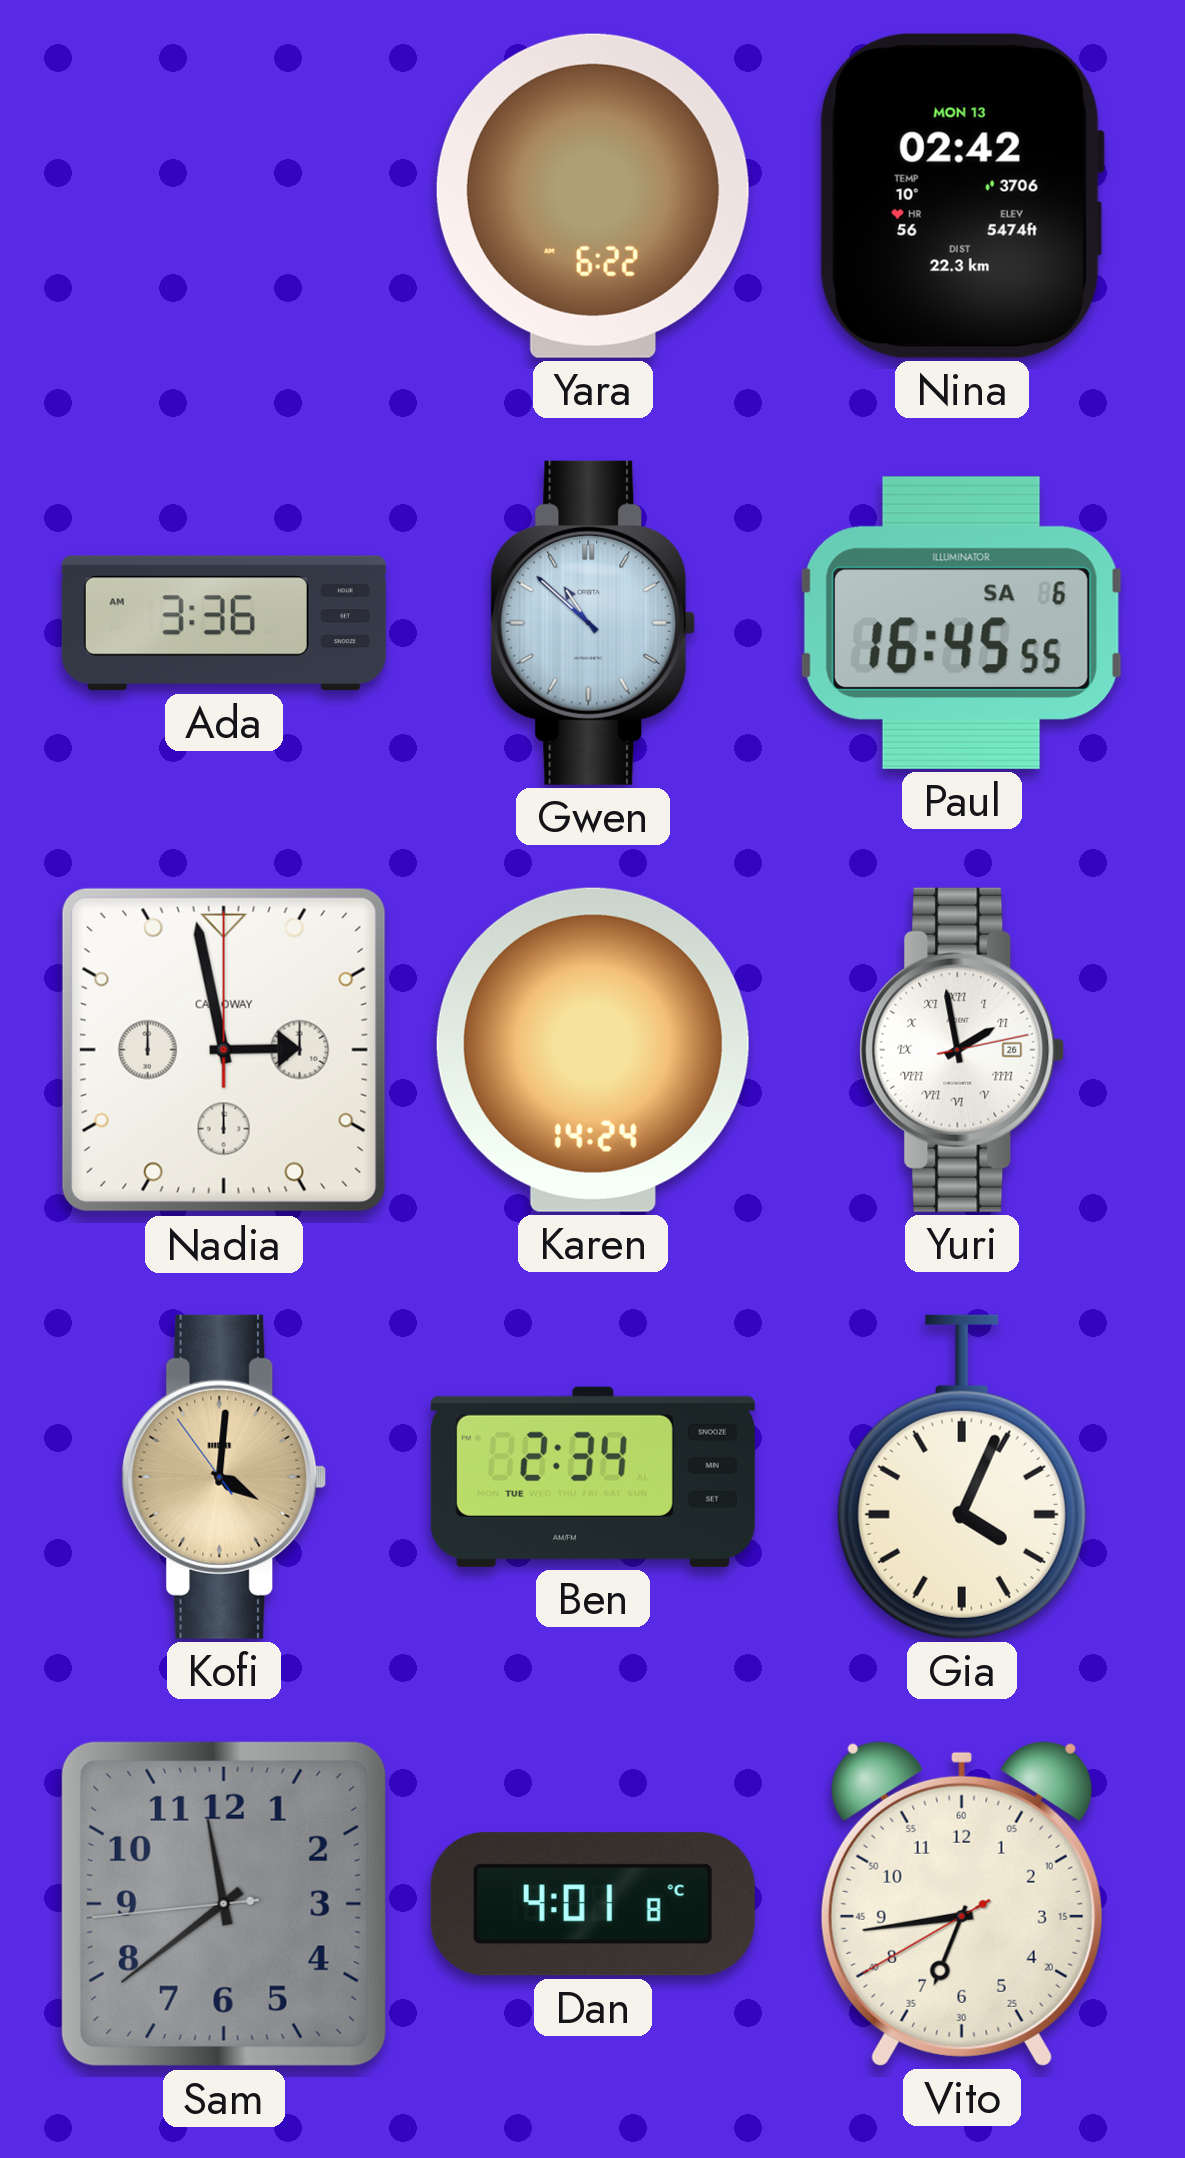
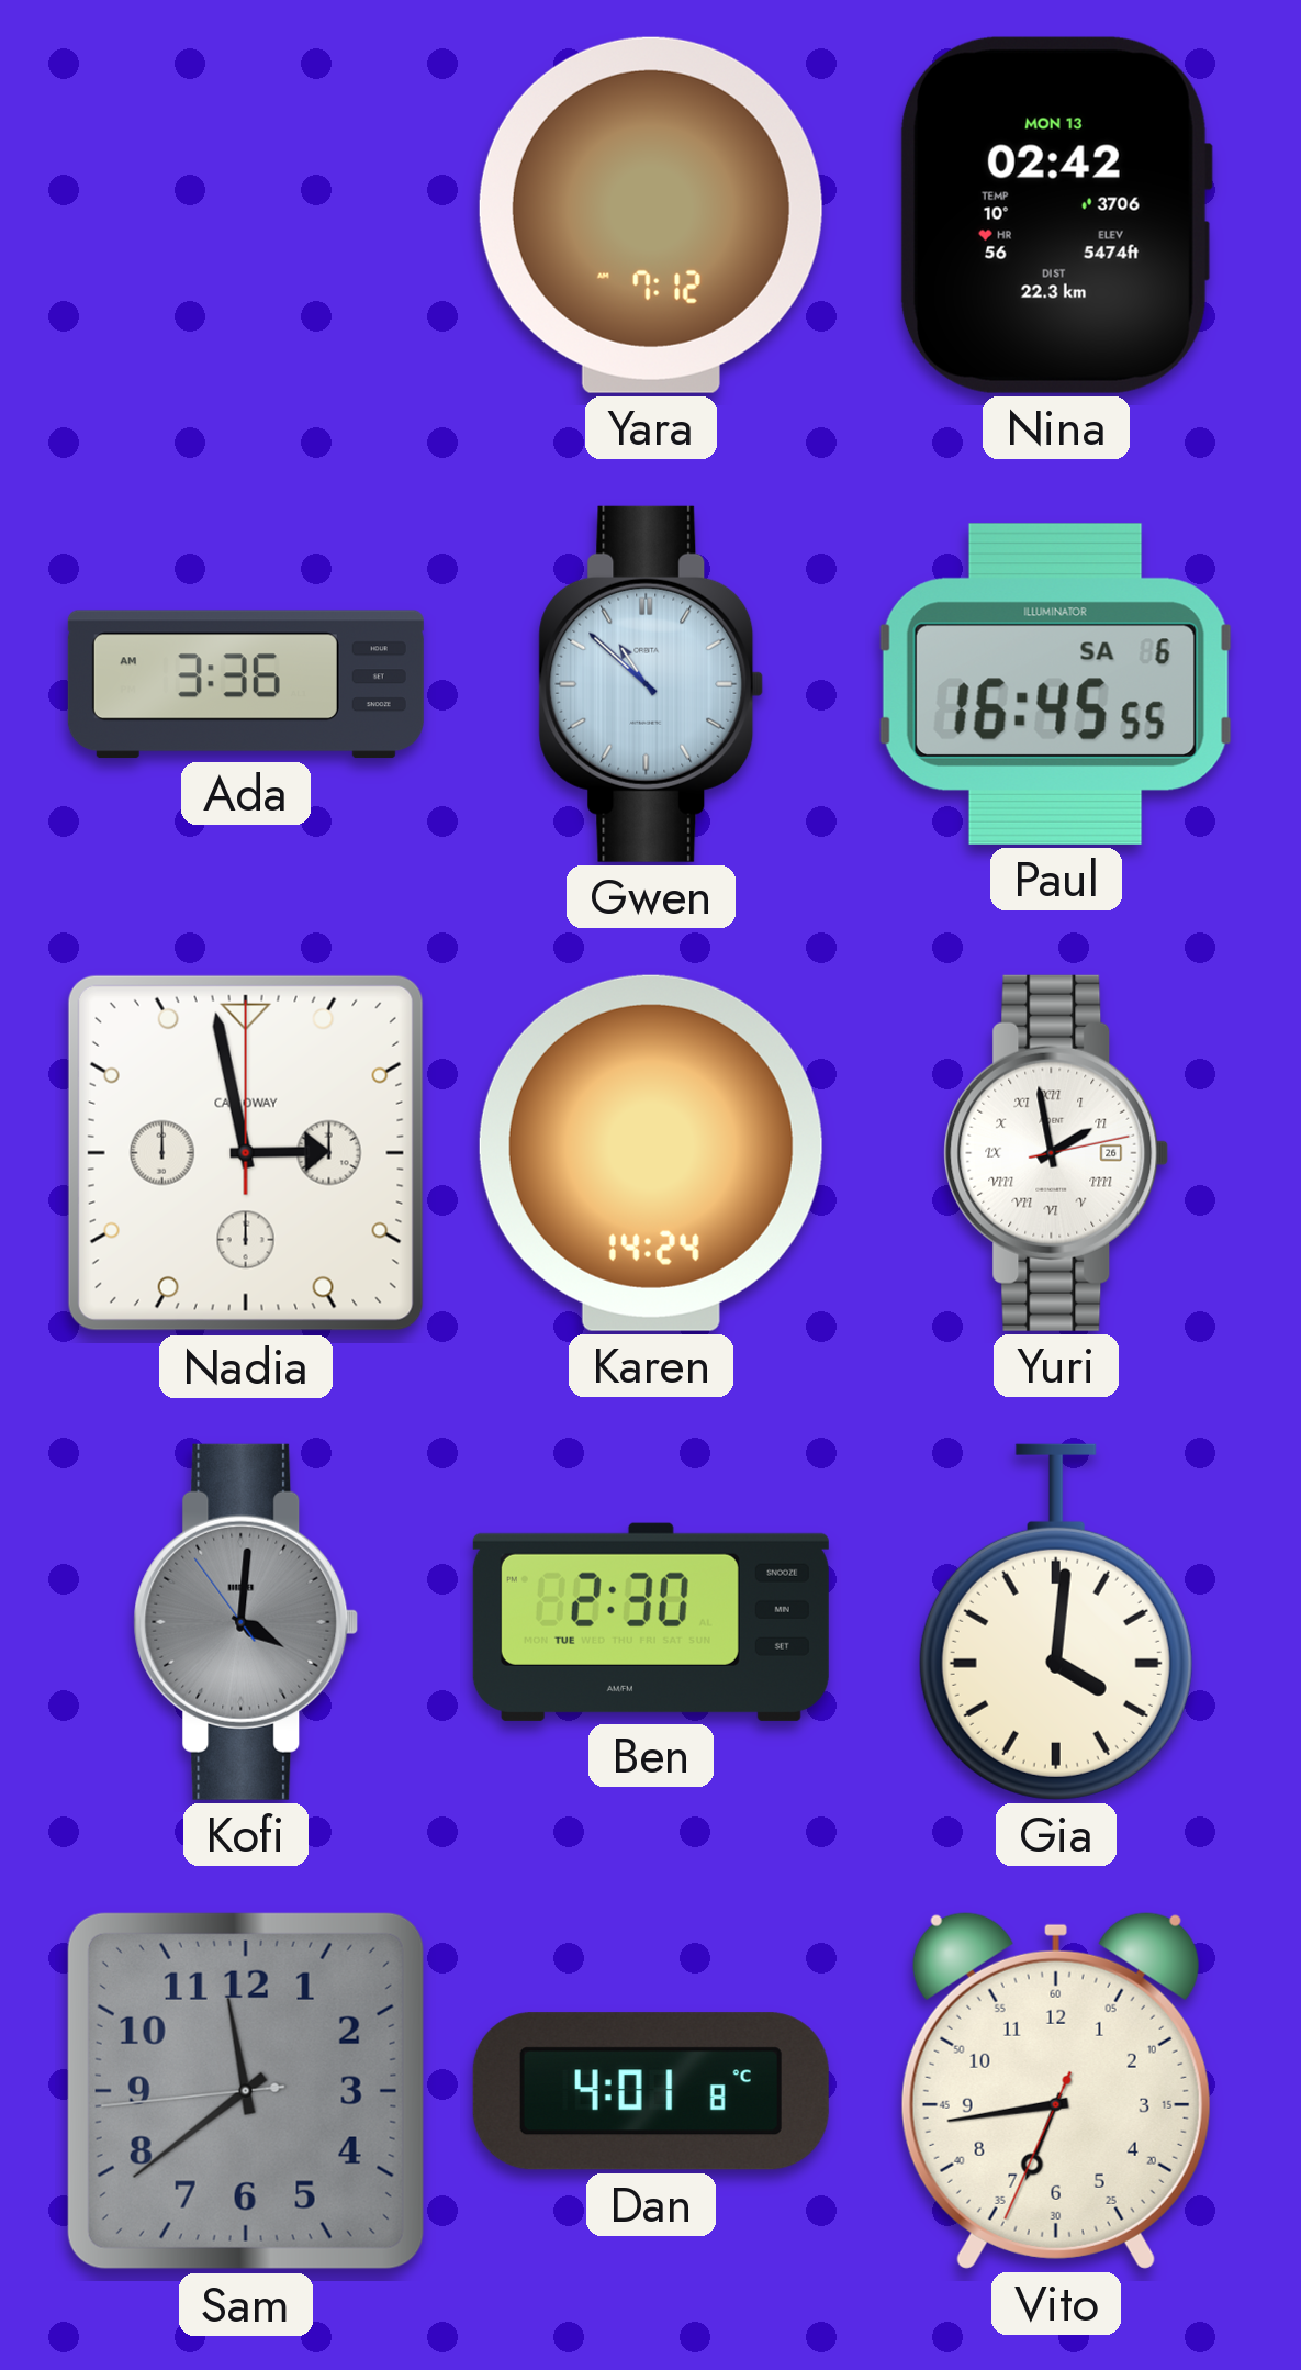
Yara: 6:22 -> 7:12 (651, 215)
Kofi dial: champagne -> grey (246, 1622)
Ben: 2:34 -> 2:30 (651, 1622)
Gia: 4:04 -> 4:01 (1056, 1622)
Vito: 6:43:40 -> 6:43:34 (1056, 2090)
